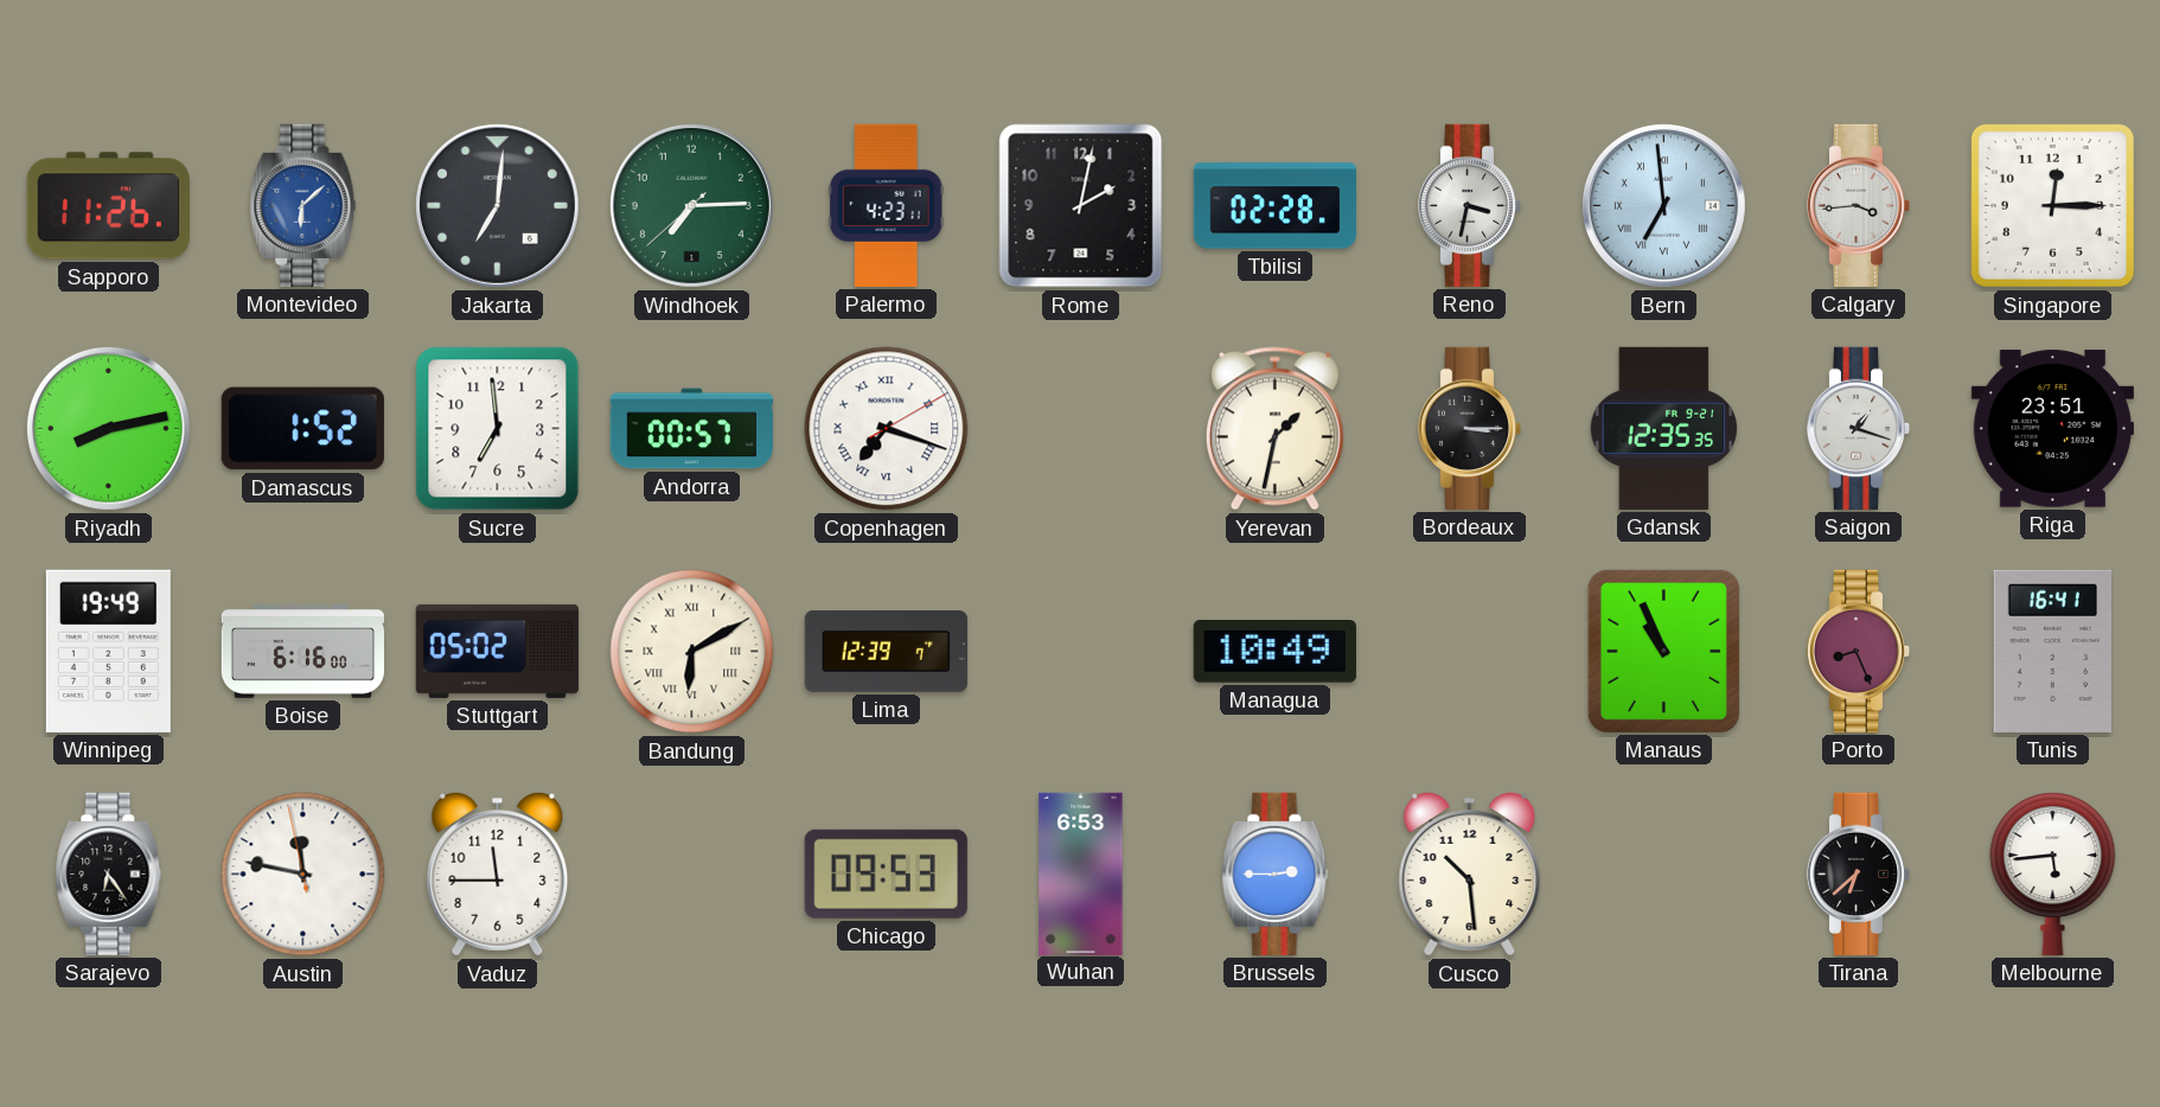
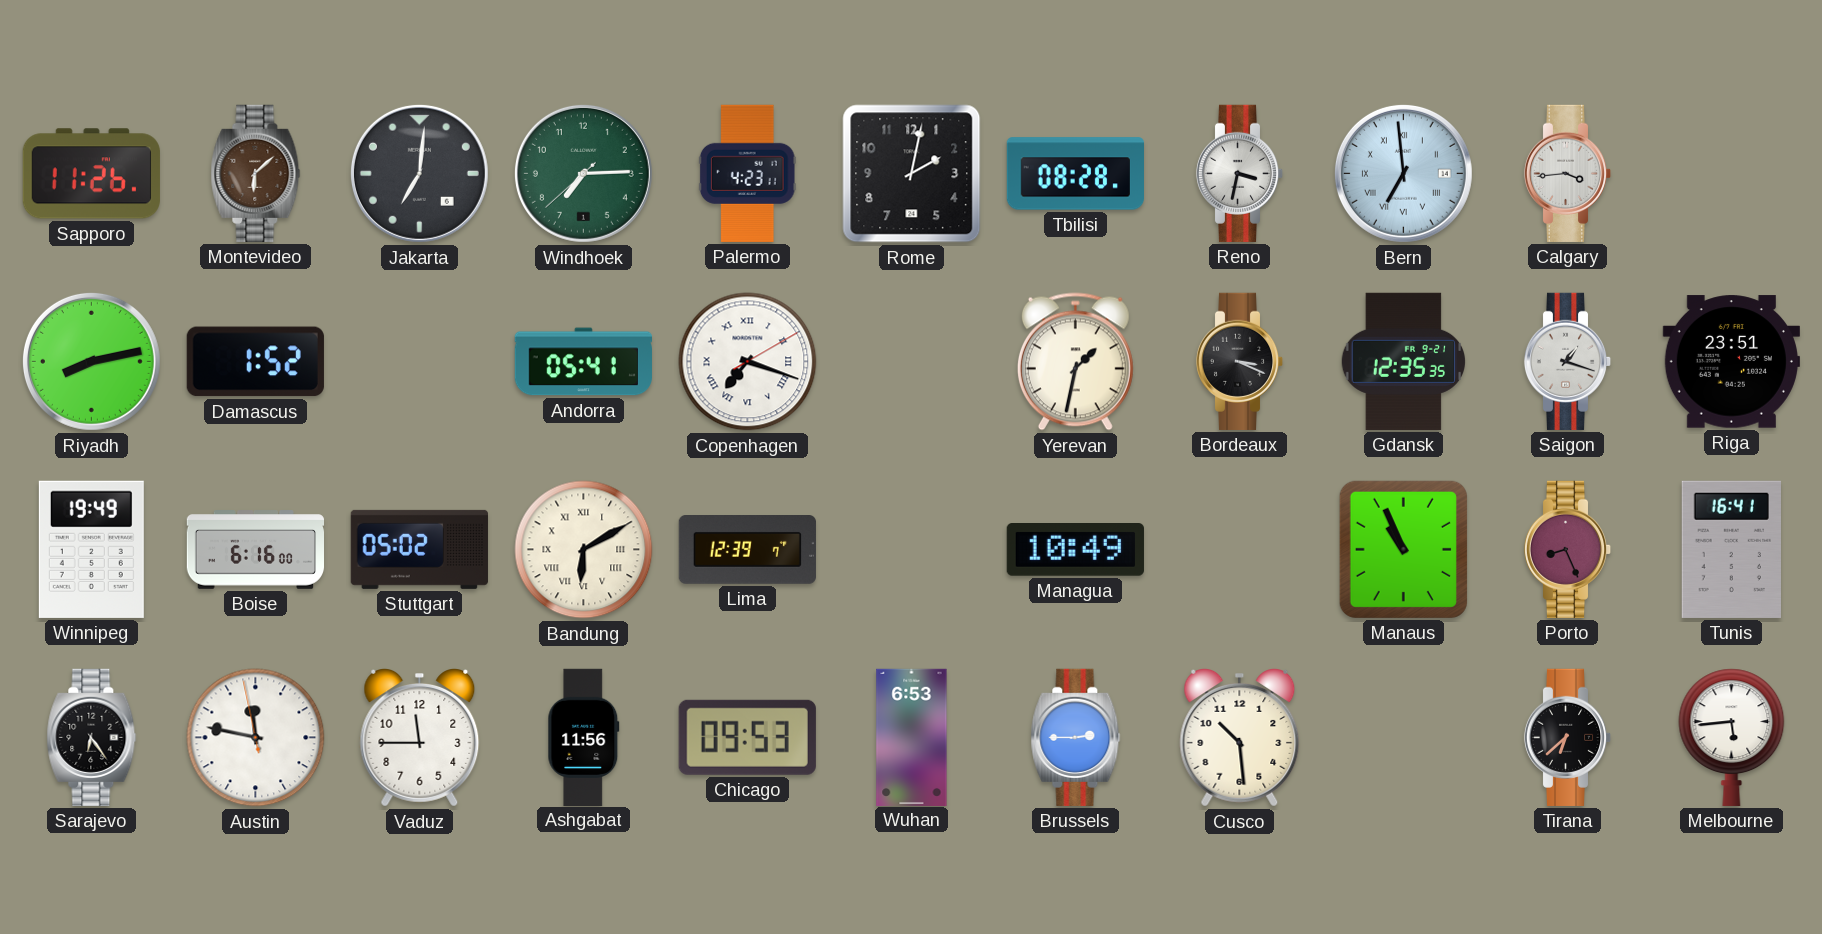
Montevideo dial: blue -> brown (256, 173)
Tbilisi: 02:28 -> 08:28 (1075, 174)
Singapore: 12:15 -> none (2052, 205)
Sucre: 6:59 -> none (498, 429)
Andorra: 00:57 -> 05:41 (583, 362)
Bordeaux: 3:15 -> 3:19 (1240, 361)
Ashgabat: none -> 11:56 (584, 737)
